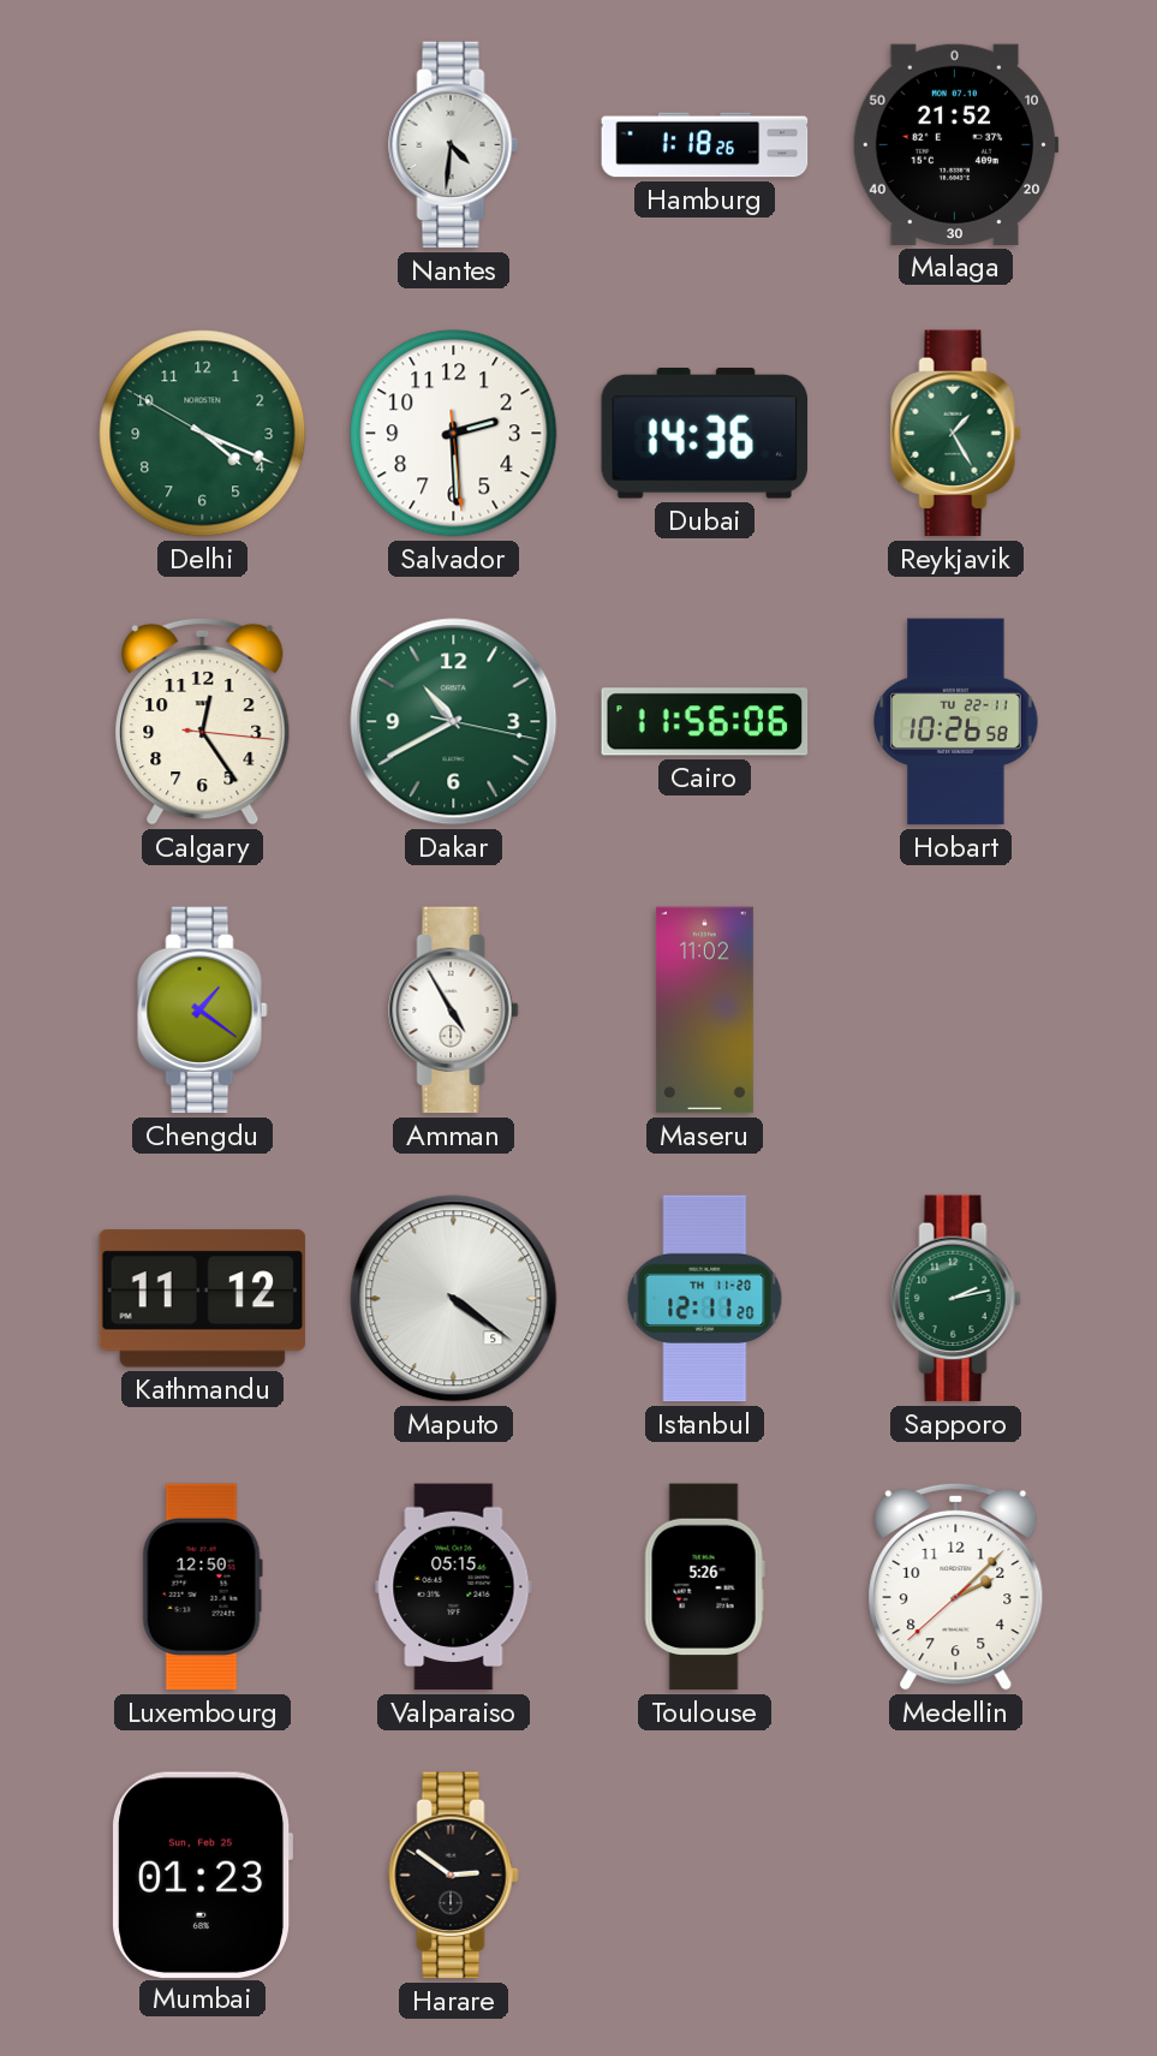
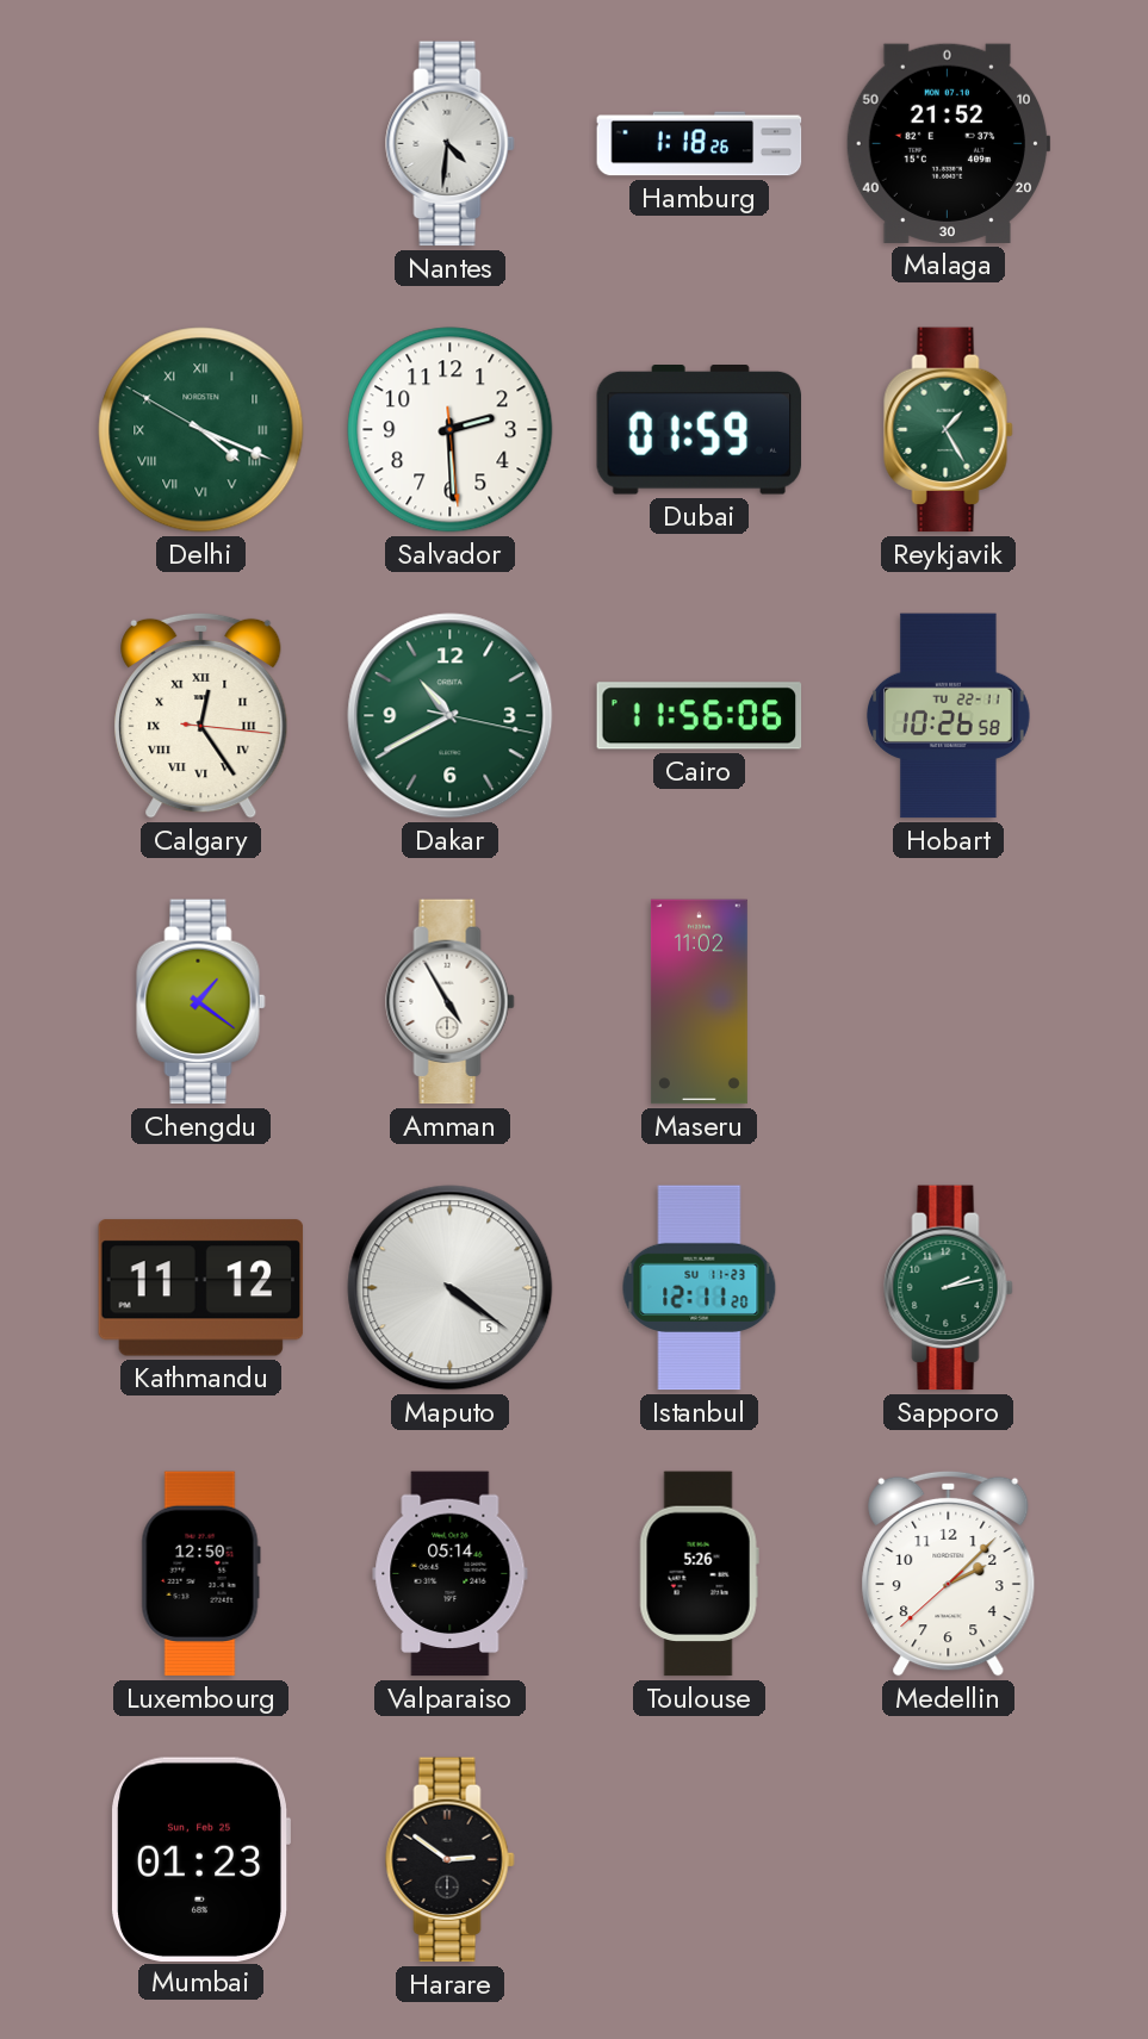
Delhi numerals: Arabic -> Roman (201, 430)
Dubai: 14:36 -> 01:59 (699, 430)
Calgary numerals: Arabic -> Roman (201, 715)
Istanbul date: TH 11-20 -> SU 11-23 (700, 1288)
Valparaiso: 05:15 -> 05:14 (451, 1574)
